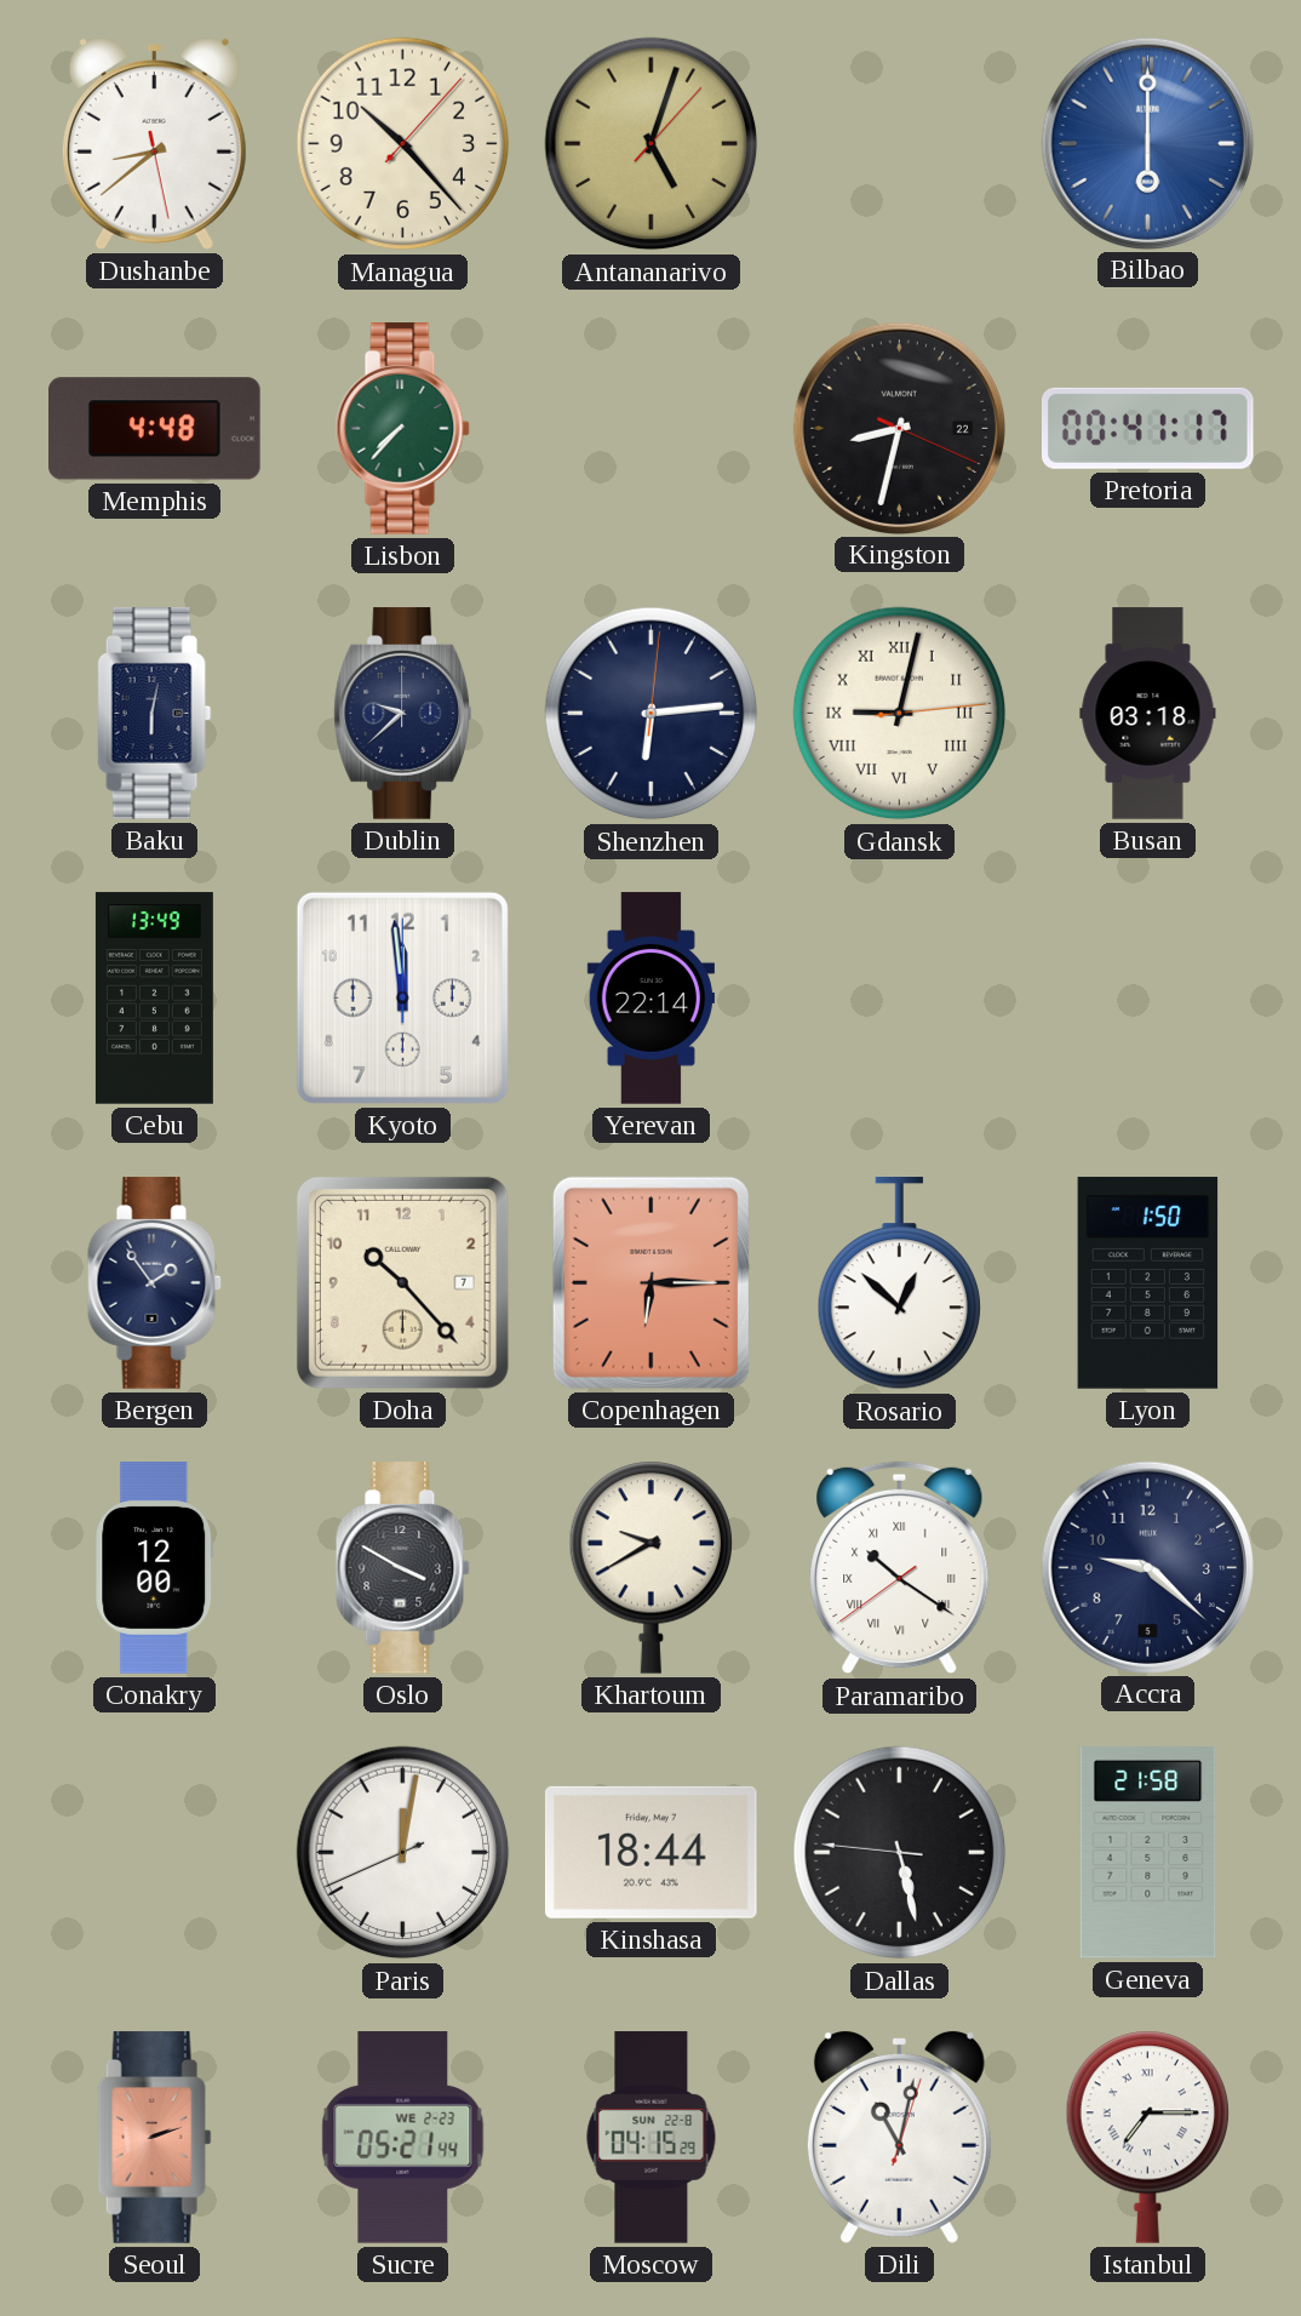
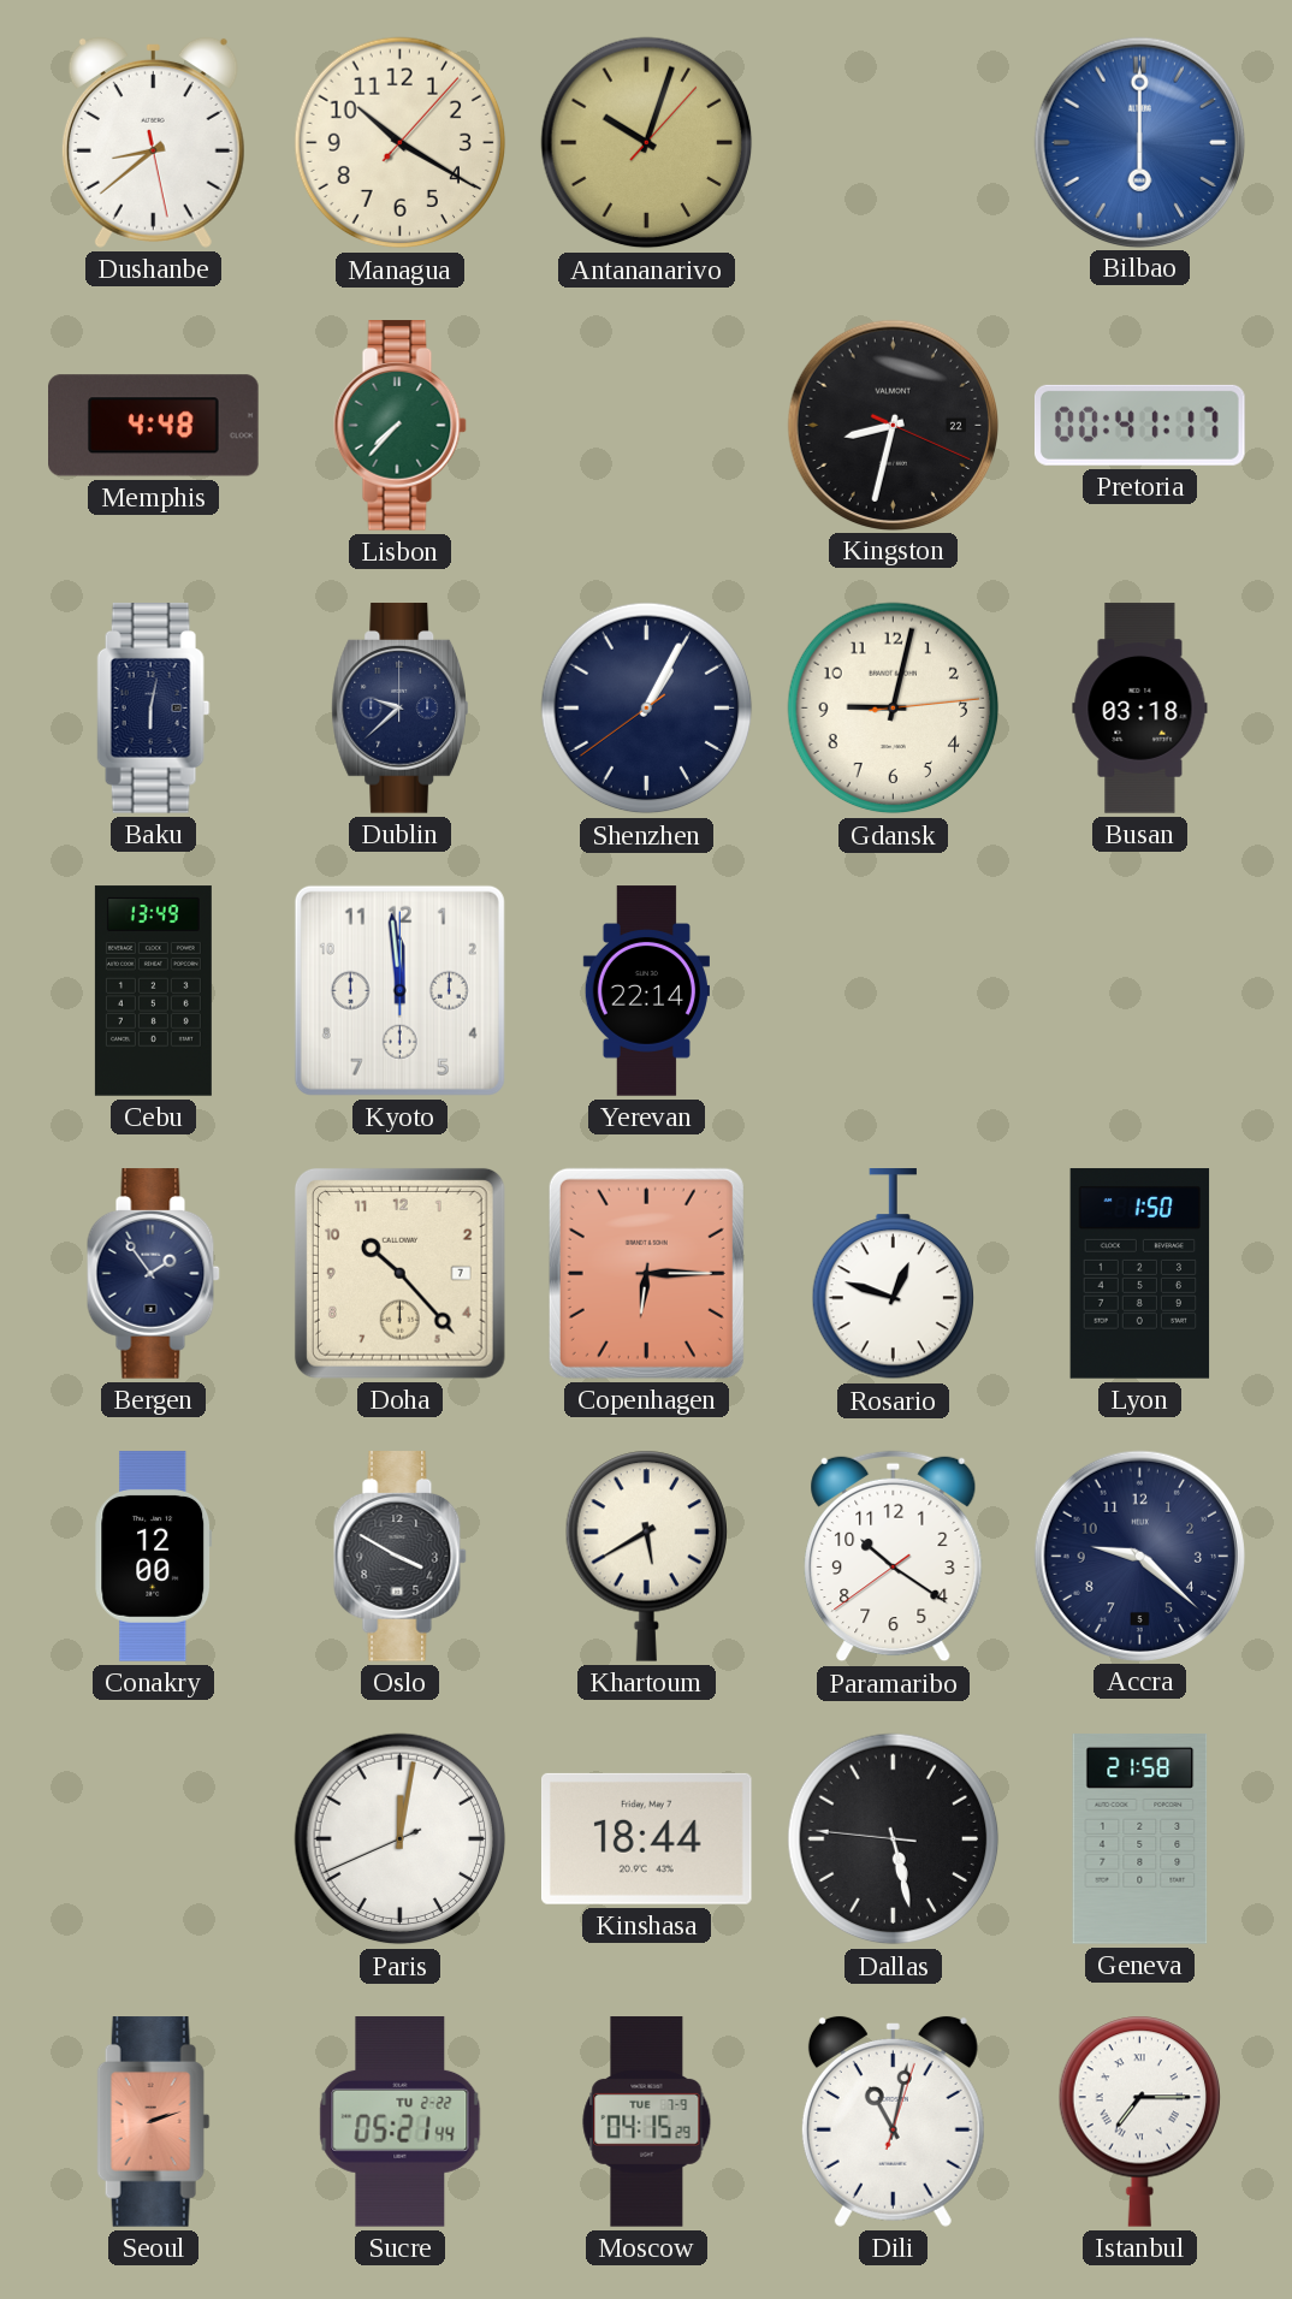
Managua: 10:23 -> 10:20 (401, 143)
Antananarivo: 5:03 -> 10:03 (647, 143)
Shenzhen: 6:14 -> 1:04 (647, 709)
Gdansk numerals: Roman -> Arabic (894, 709)
Rosario: 12:52 -> 12:48 (893, 1275)
Khartoum: 9:40 -> 5:40 (646, 1556)
Paramaribo numerals: Roman -> Arabic (894, 1557)
Sucre date: WE 2-23 -> TU 2-22 (401, 2122)
Moscow date: SUN 22-8 -> TUE 7-9 (647, 2122)
